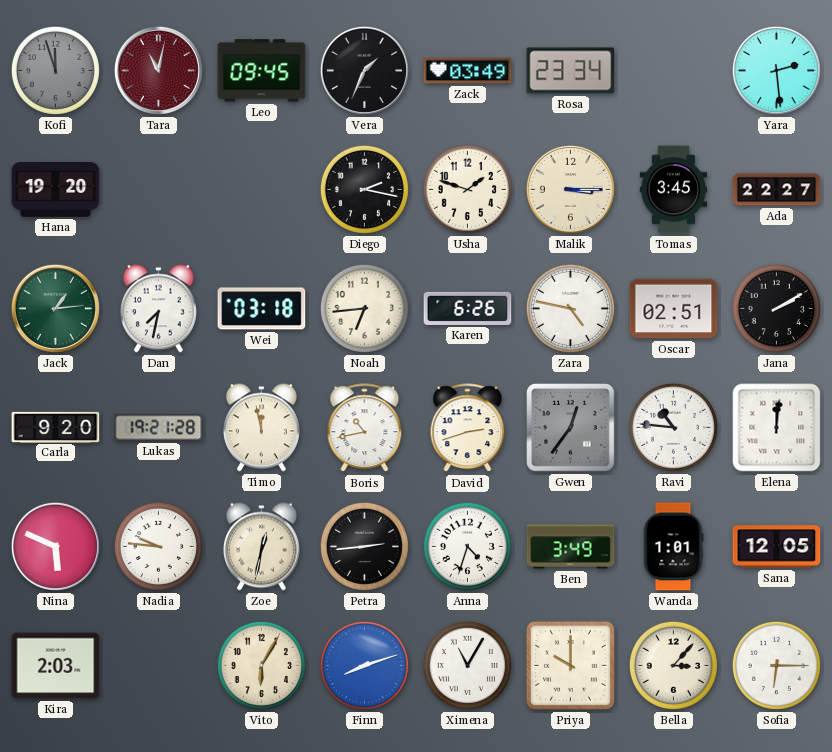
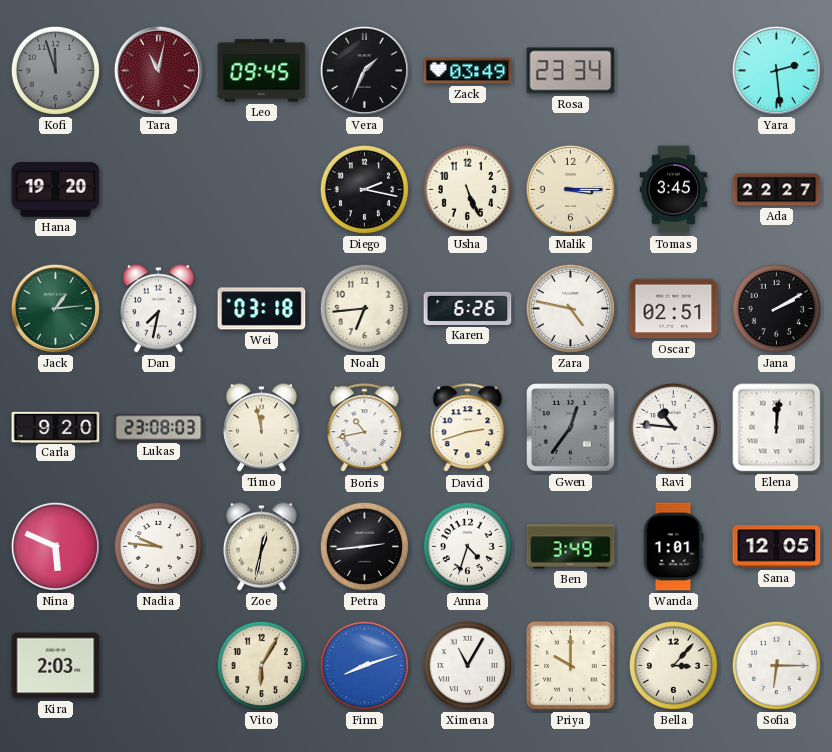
Usha: 1:48 -> 5:26 (467, 189)
Lukas: 19:21 -> 23:08 (159, 428)
